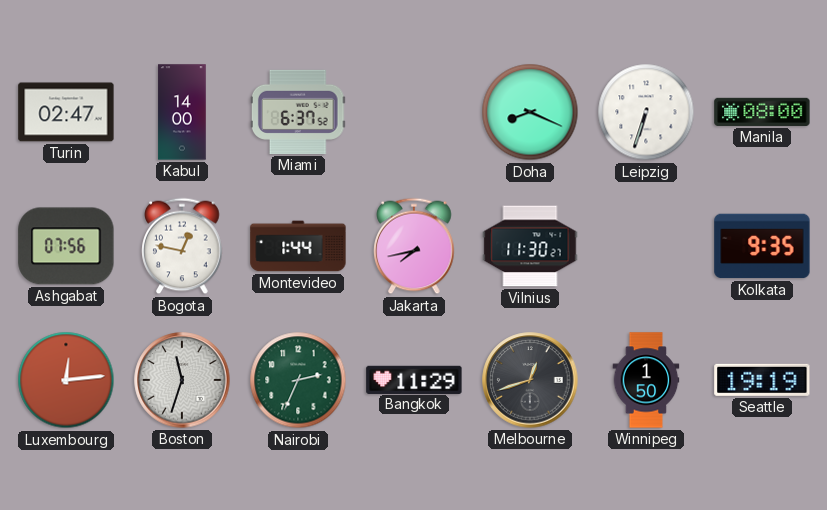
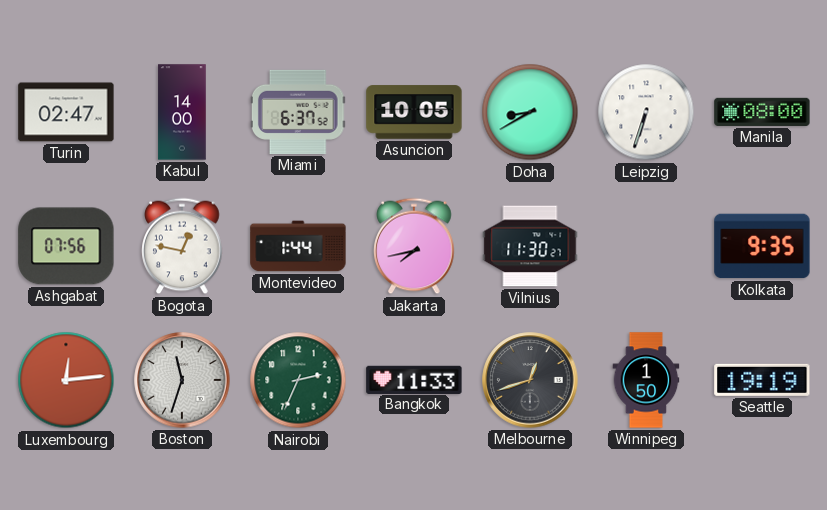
Asuncion: none -> 10:05 (414, 112)
Doha: 8:19 -> 8:40 (530, 112)
Bangkok: 11:29 -> 11:33 (414, 379)
